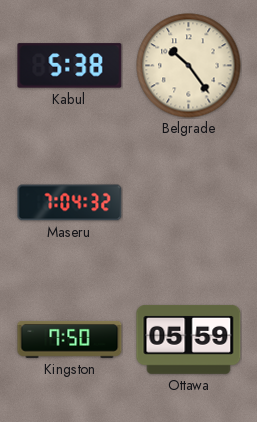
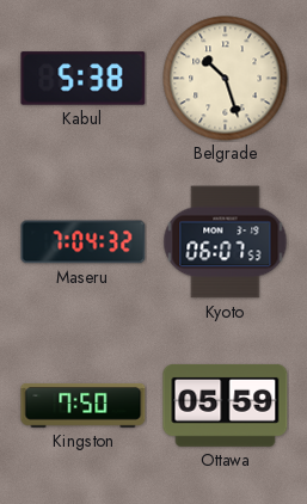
Belgrade: 10:24 -> 10:27 (226, 79)
Kyoto: none -> 06:07 (226, 242)
